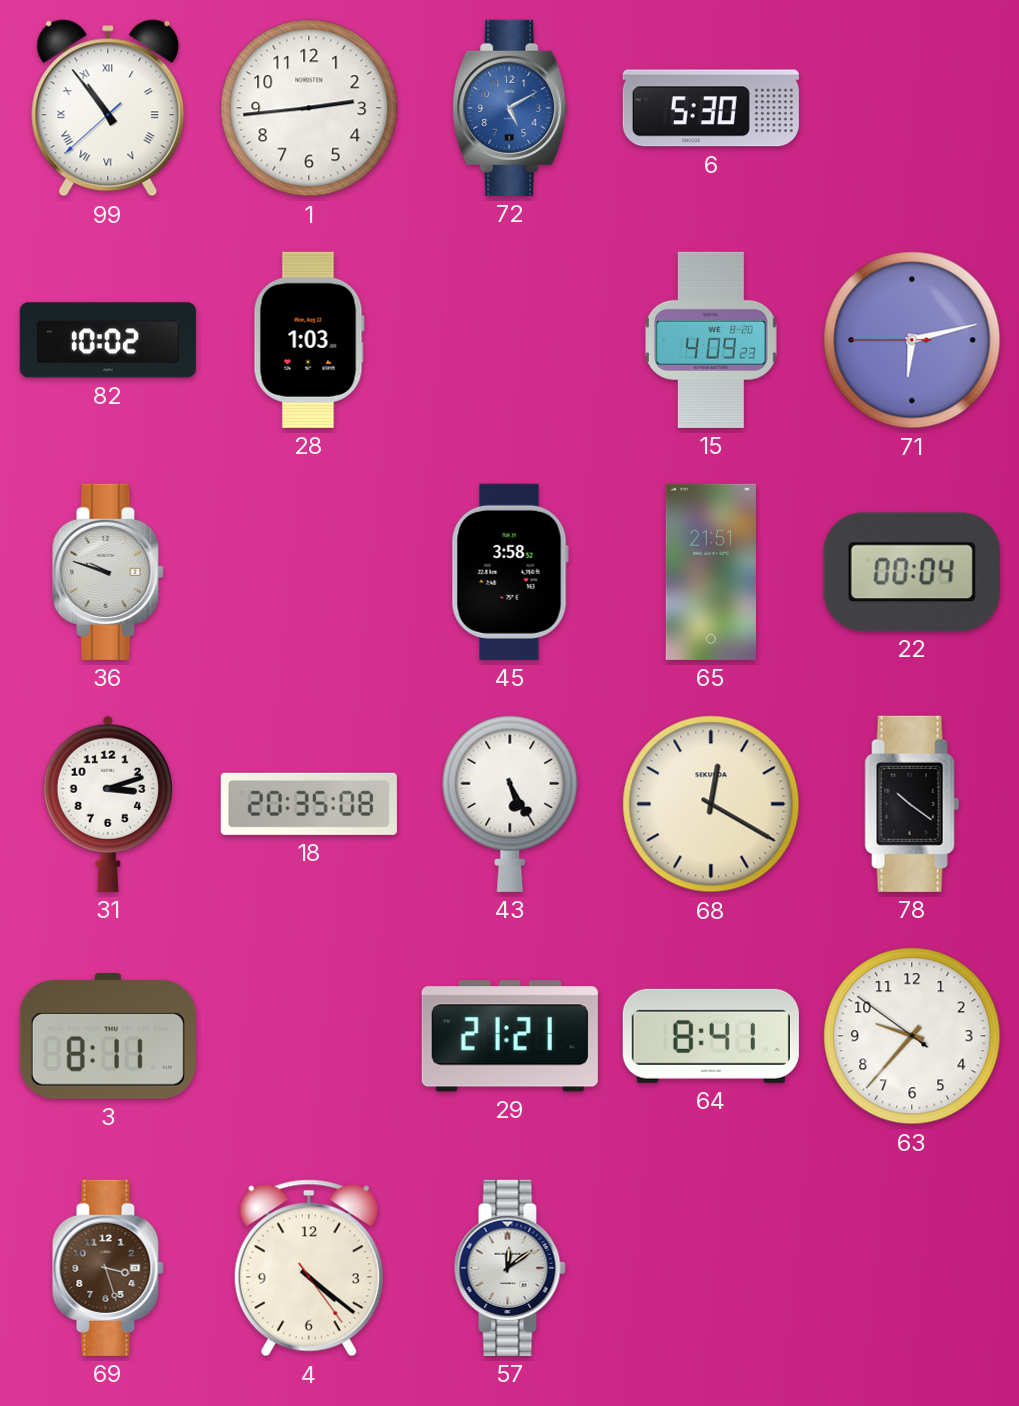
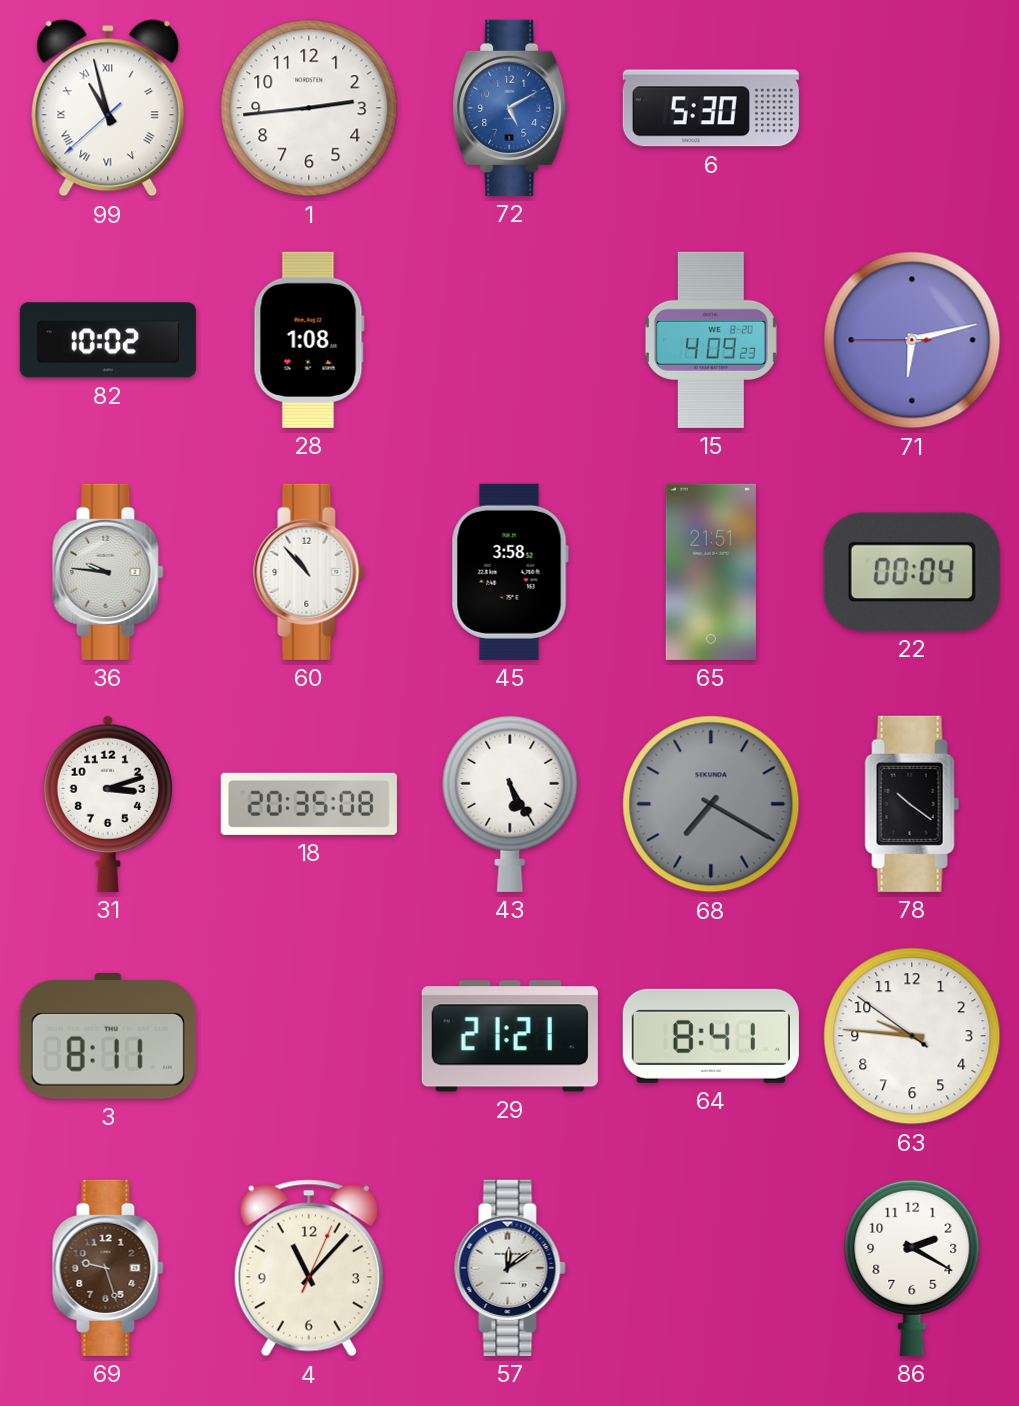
99: 10:53 -> 10:57 (108, 108)
28: 1:03 -> 1:08 (309, 340)
36: 9:48 -> 9:46 (108, 572)
60: none -> 10:53 (309, 572)
68: 12:20 -> 7:20 (711, 804)
68 dial: cream -> grey (711, 804)
63: 9:36 -> 9:45 (912, 1036)
69: 3:27 -> 9:27 (108, 1268)
4: 4:21 -> 11:07 (309, 1268)
86: none -> 2:20 (912, 1267)
